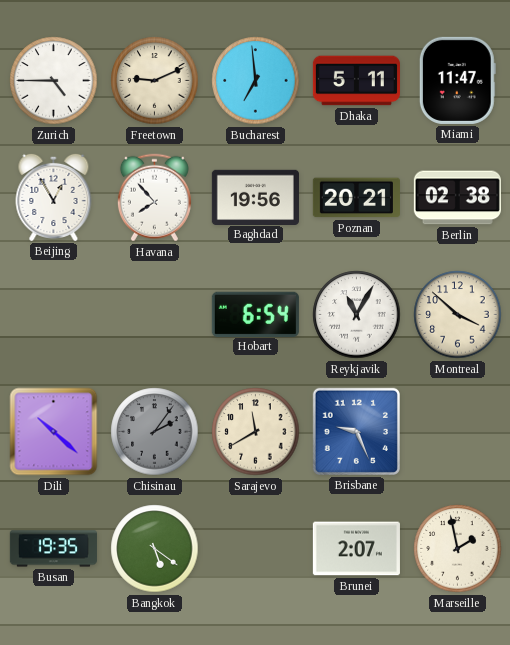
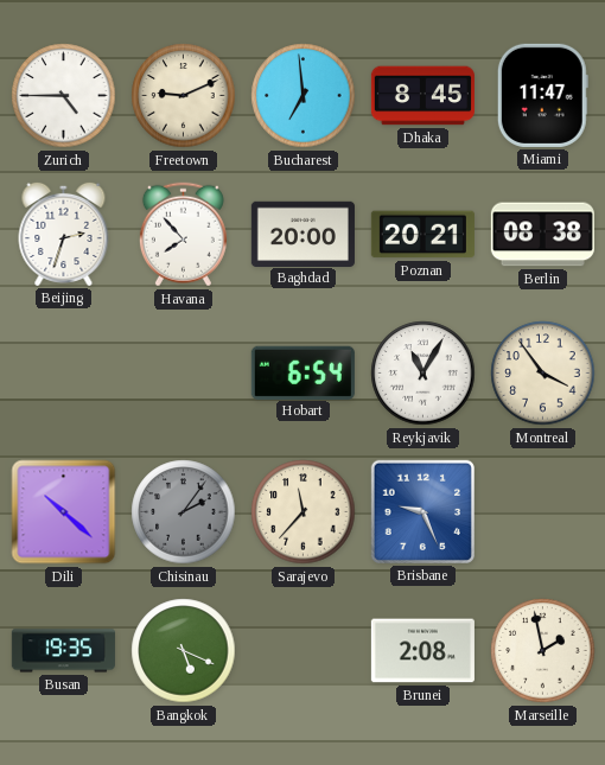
Dhaka: 5:11 -> 8:45 (422, 96)
Beijing: 12:55 -> 2:33 (64, 234)
Baghdad: 19:56 -> 20:00 (302, 234)
Berlin: 02:38 -> 08:38 (542, 235)
Montreal: 3:52 -> 3:54 (543, 374)
Sarajevo: 11:40 -> 11:37 (304, 512)
Bangkok: 5:21 -> 5:19 (184, 651)
Brunei: 2:07 -> 2:08 (422, 651)
